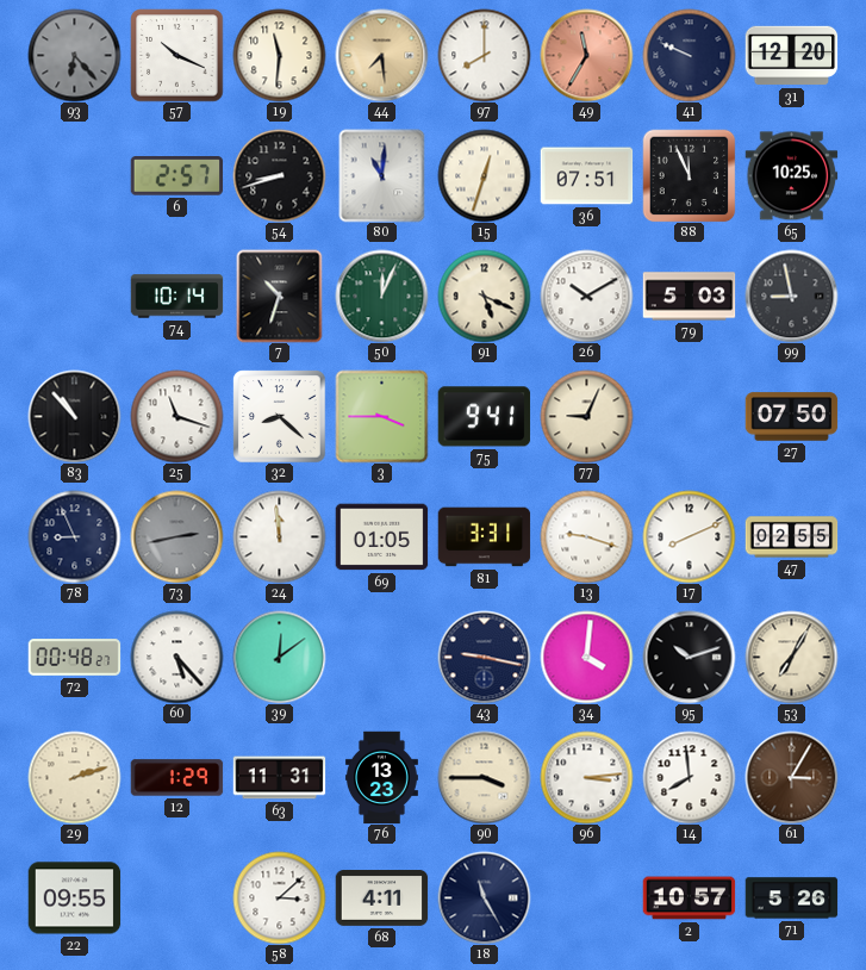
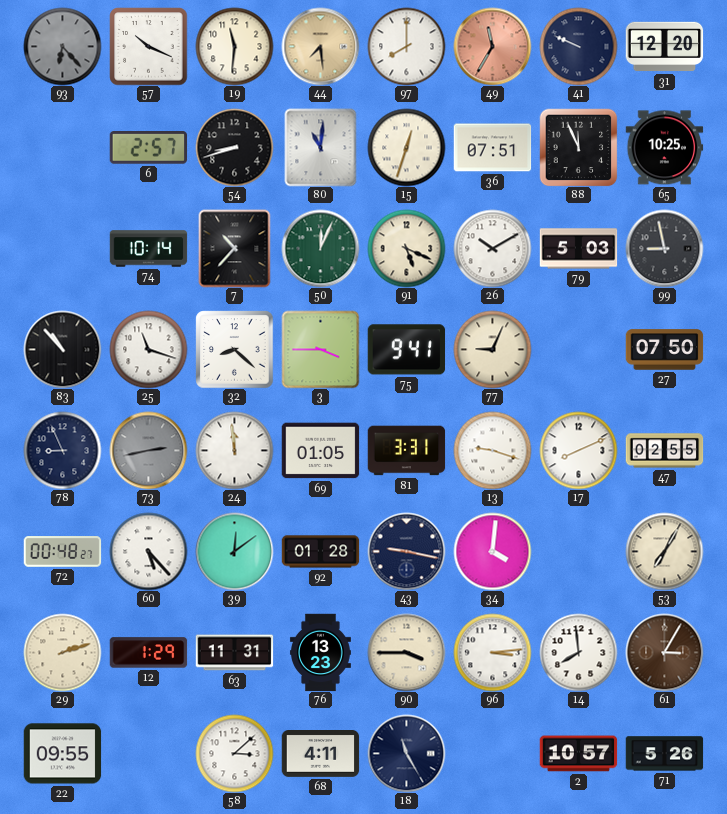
7: 10:33 -> 10:37 (235, 248)
92: none -> 01:28 (320, 552)
95: 10:12 -> none (689, 657)
